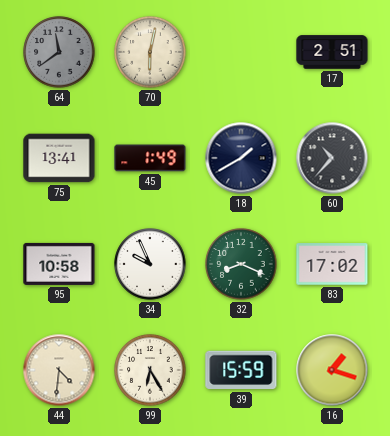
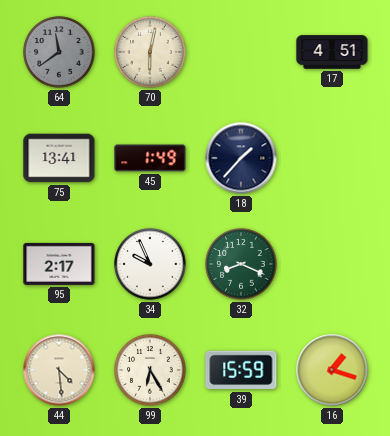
17: 2:51 -> 4:51 (332, 52)
18: 1:40 -> 1:37 (241, 158)
60: 10:37 -> none (332, 158)
95: 10:58 -> 2:17 (59, 264)
83: 17:02 -> none (332, 264)
44: 4:31 -> 4:29 (59, 370)
